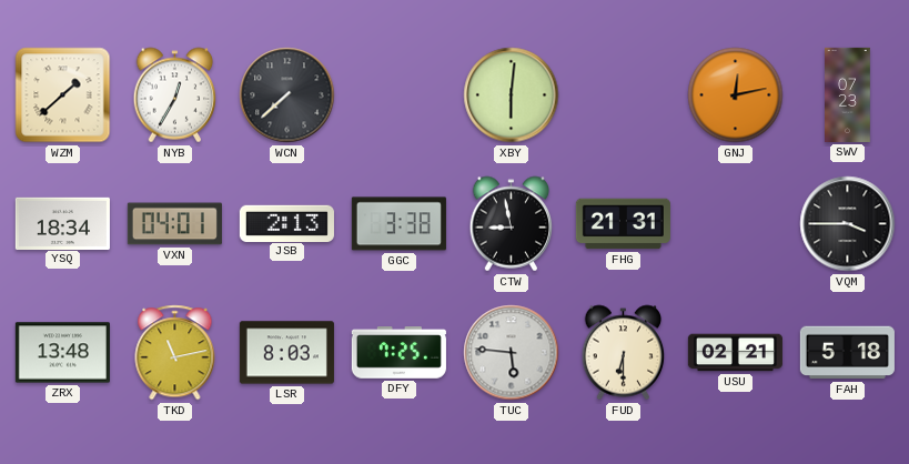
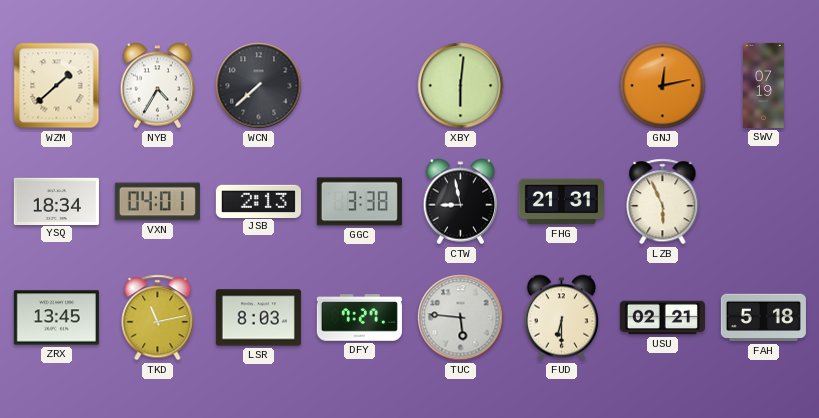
NYB: 12:35 -> 4:35 (158, 86)
SWV: 07:23 -> 07:19 (764, 85)
LZB: none -> 5:56 (663, 202)
VQM: 3:45 -> none (848, 224)
ZRX: 13:48 -> 13:45 (56, 318)
DFY: 7:25 -> 7:27 (359, 318)
